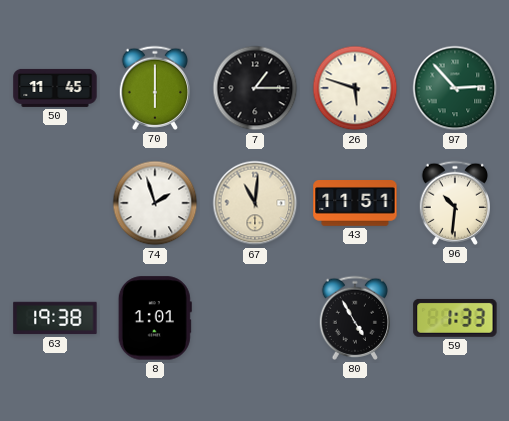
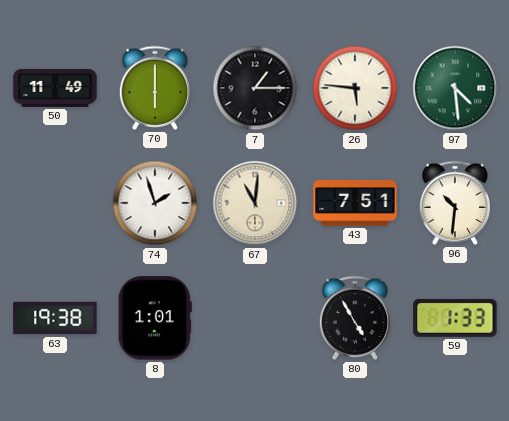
50: 11:45 -> 11:49 (55, 88)
26: 5:48 -> 5:46 (355, 88)
97: 2:53 -> 4:29 (455, 88)
43: 11:51 -> 7:51 (355, 204)
